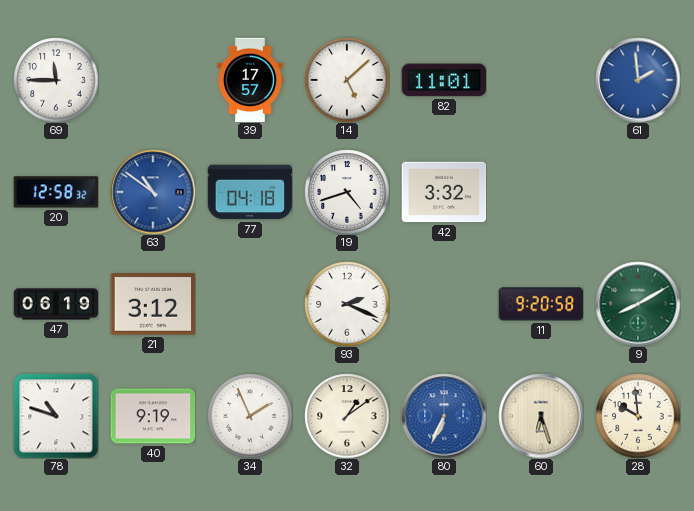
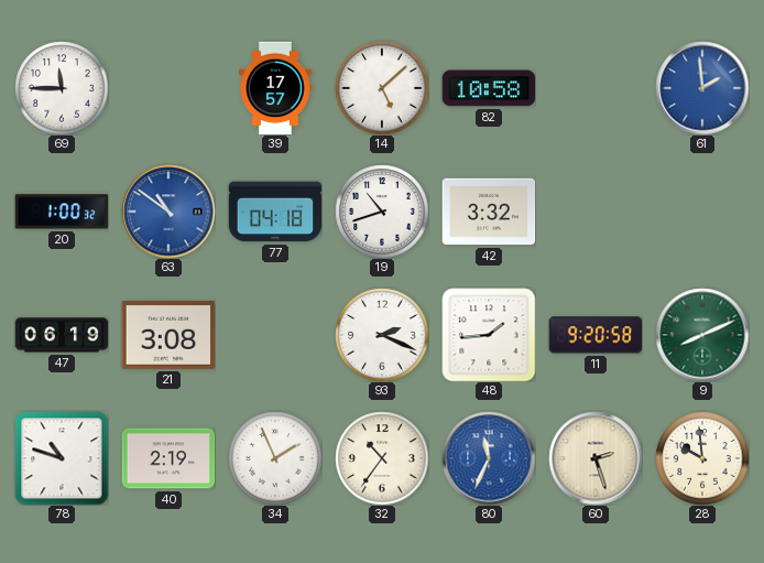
82: 11:01 -> 10:58 (489, 88)
20: 12:58 -> 1:00 (62, 212)
19: 4:42 -> 10:42 (382, 212)
21: 3:12 -> 3:08 (168, 335)
48: none -> 1:44 (489, 335)
9: 8:10 -> 8:11 (702, 335)
40: 9:19 -> 2:19 (168, 458)
32: 1:09 -> 10:36 (382, 458)
80: 6:34 -> 11:34 (489, 458)
60: 6:27 -> 2:27 (596, 458)
